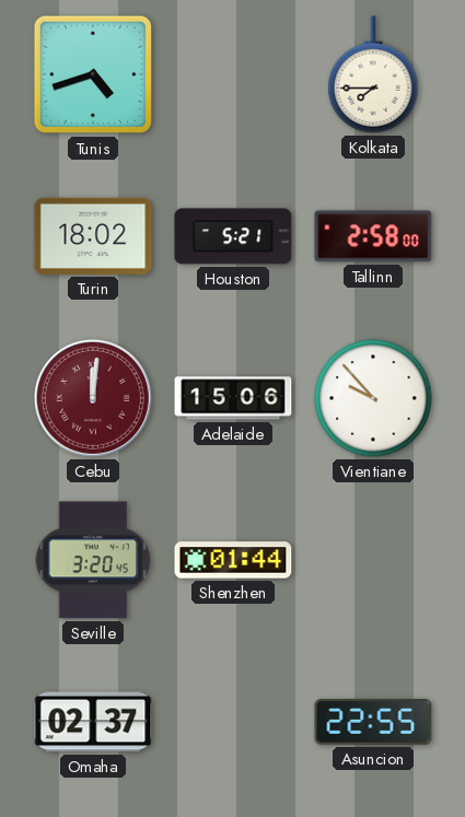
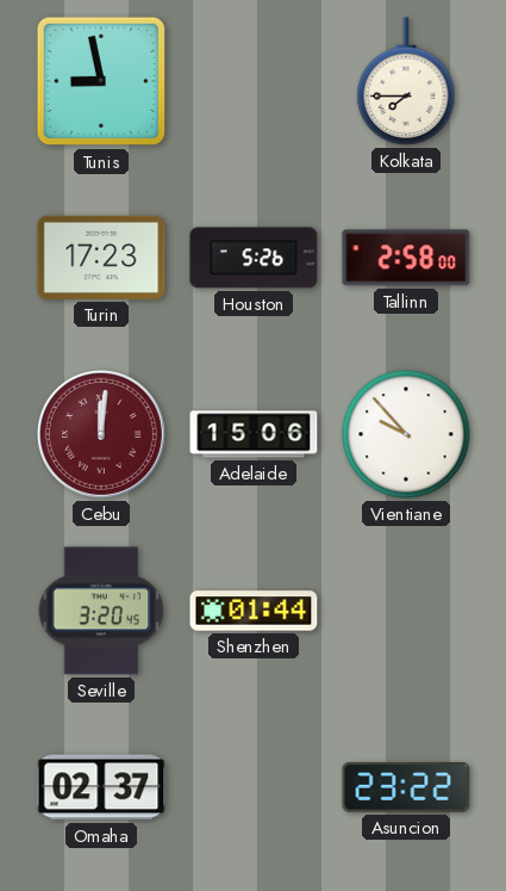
Tunis: 4:42 -> 8:58 (101, 81)
Turin: 18:02 -> 17:23 (101, 258)
Houston: 5:21 -> 5:26 (254, 258)
Asuncion: 22:55 -> 23:22 (406, 787)
